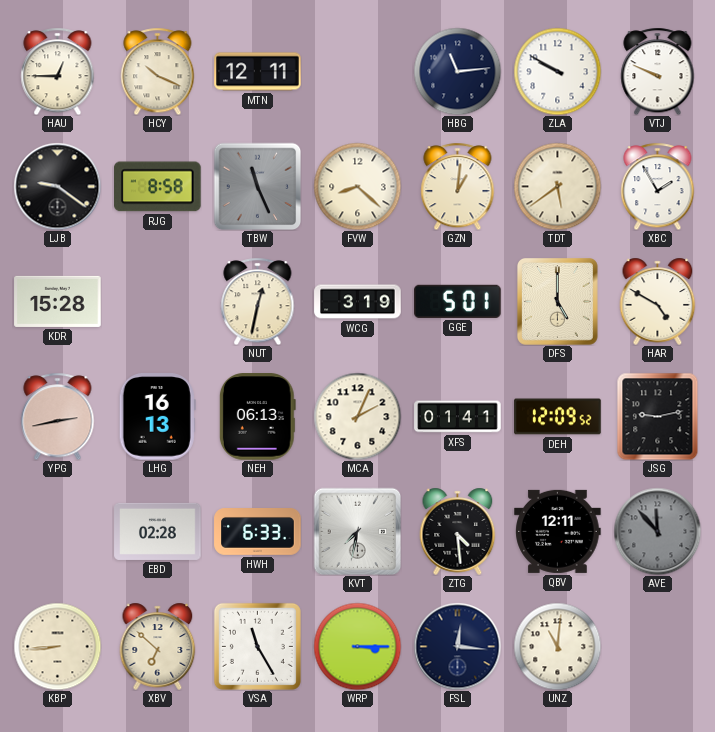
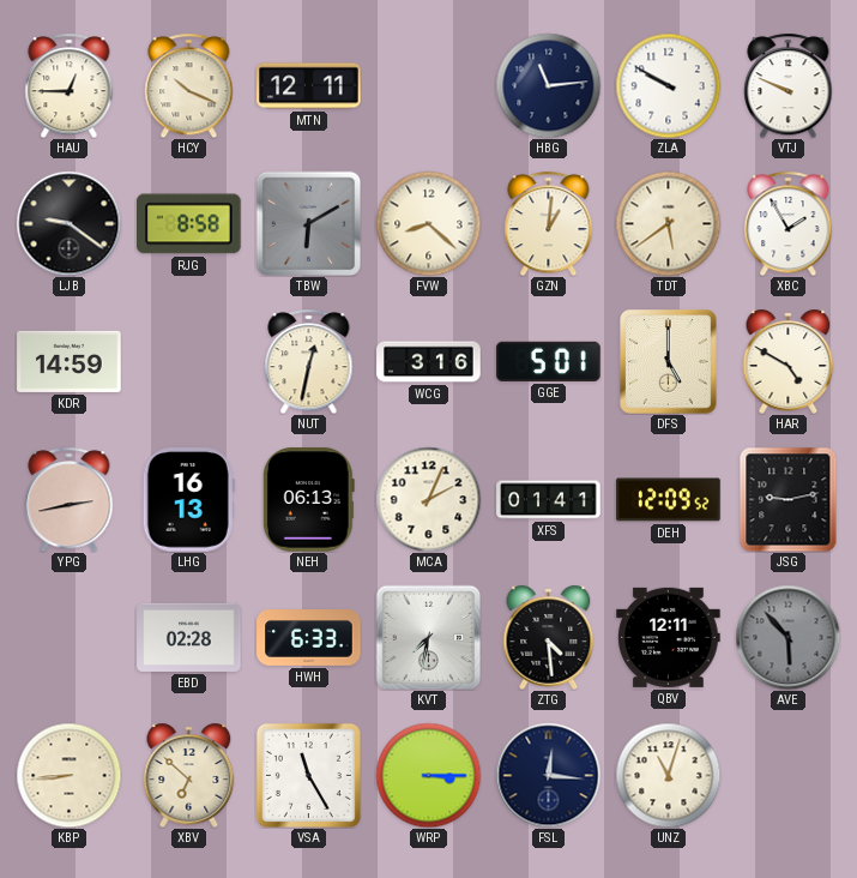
TBW: 11:26 -> 6:10 (308, 223)
KDR: 15:28 -> 14:59 (70, 361)
WCG: 3:19 -> 3:16 (429, 362)
AVE: 11:53 -> 5:53 (787, 637)
UNZ: 11:01 -> 11:03 (668, 775)
